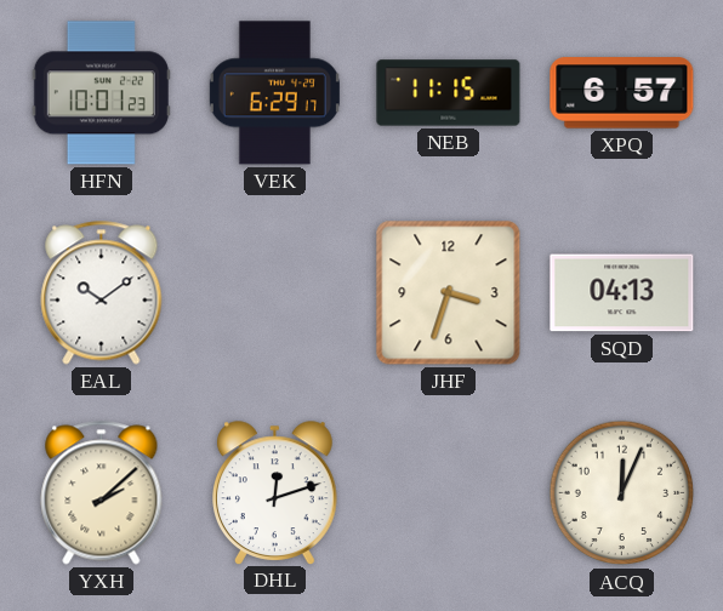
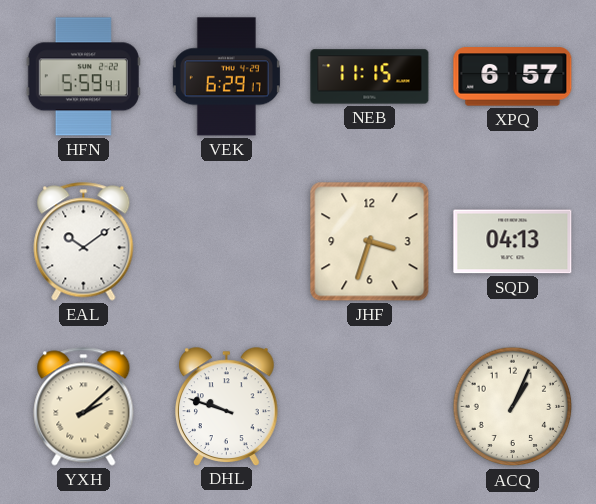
HFN: 10:01 -> 5:59 (83, 77)
DHL: 12:12 -> 9:48 (227, 406)
ACQ: 12:04 -> 1:04 (513, 407)
